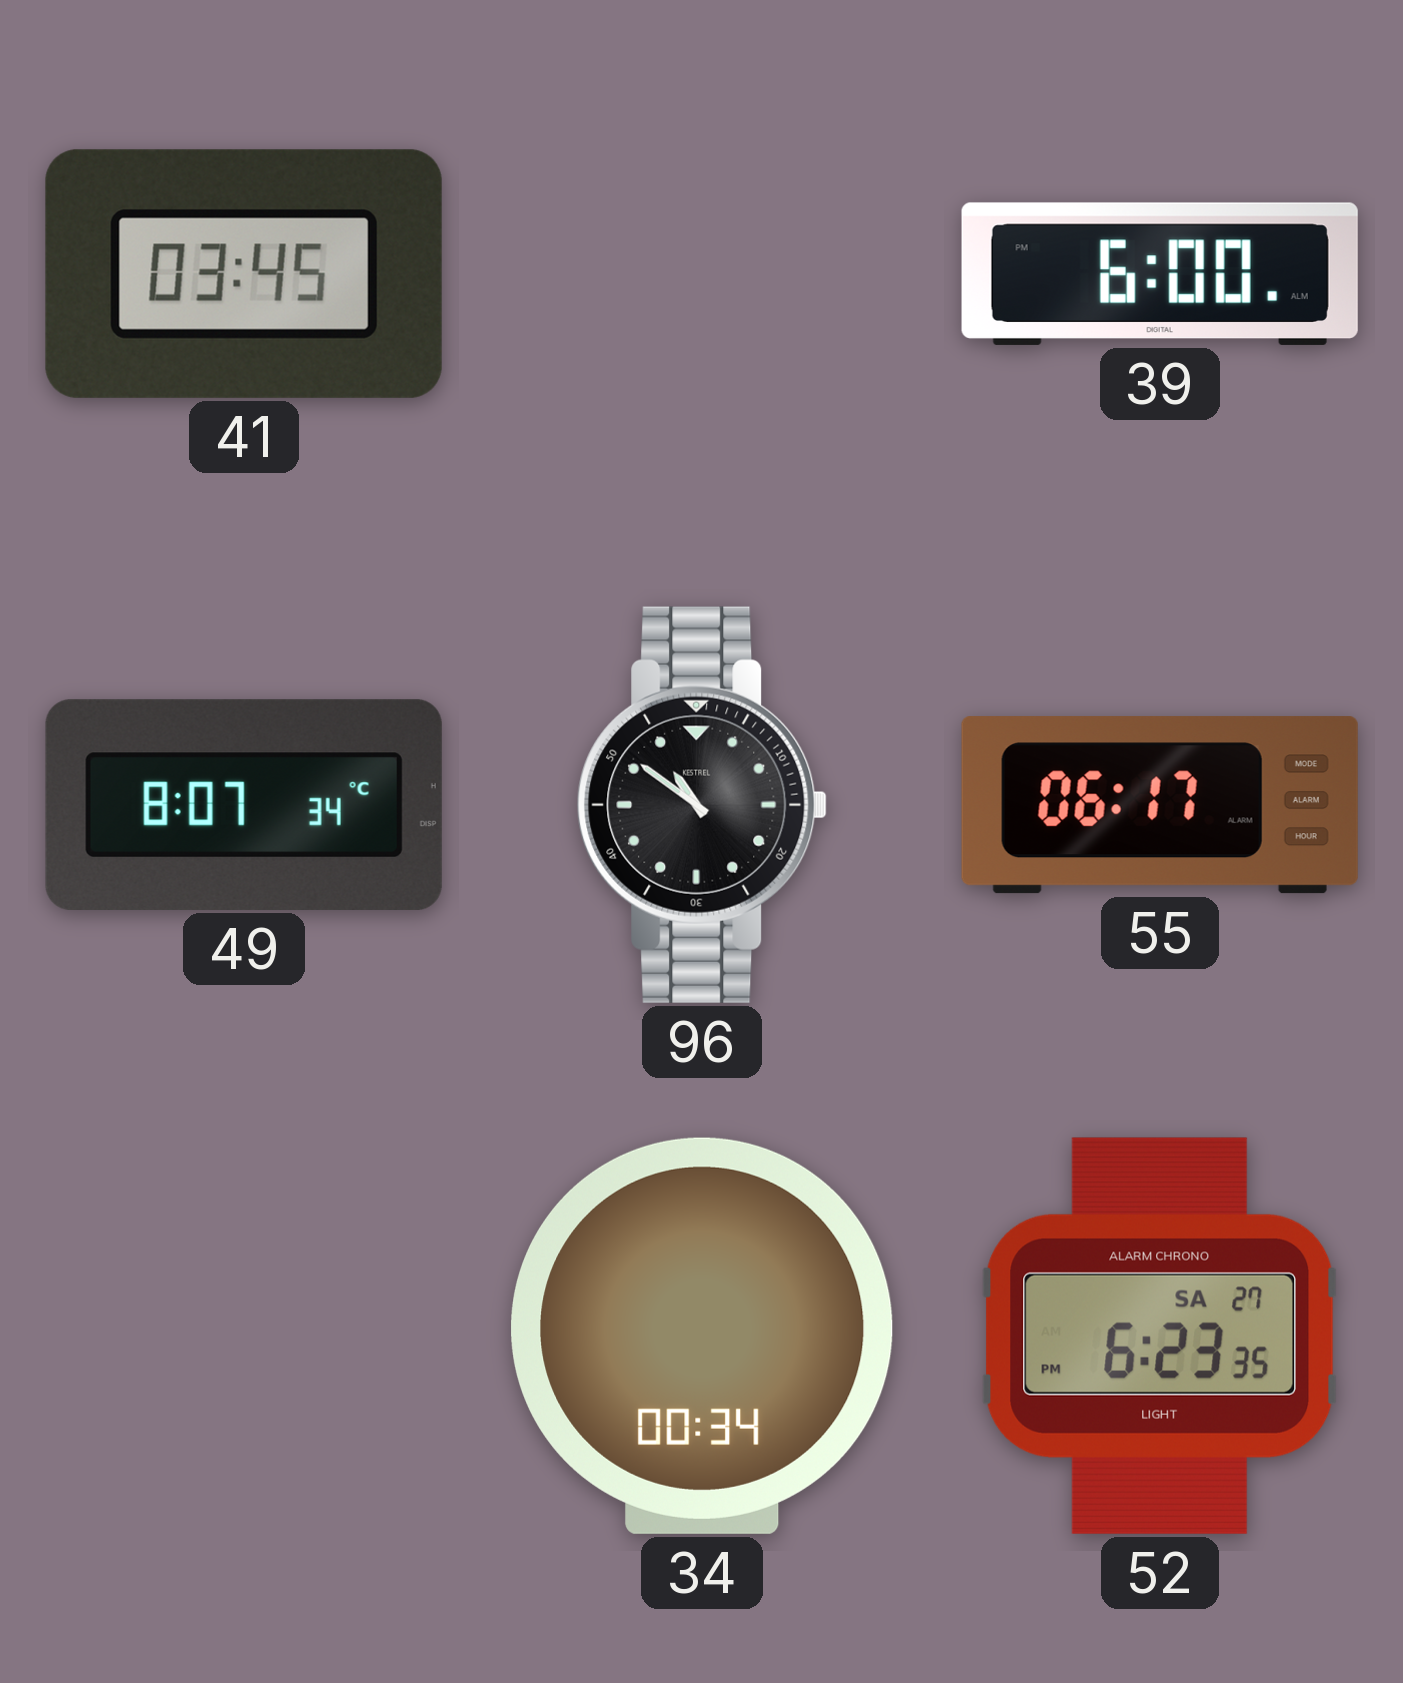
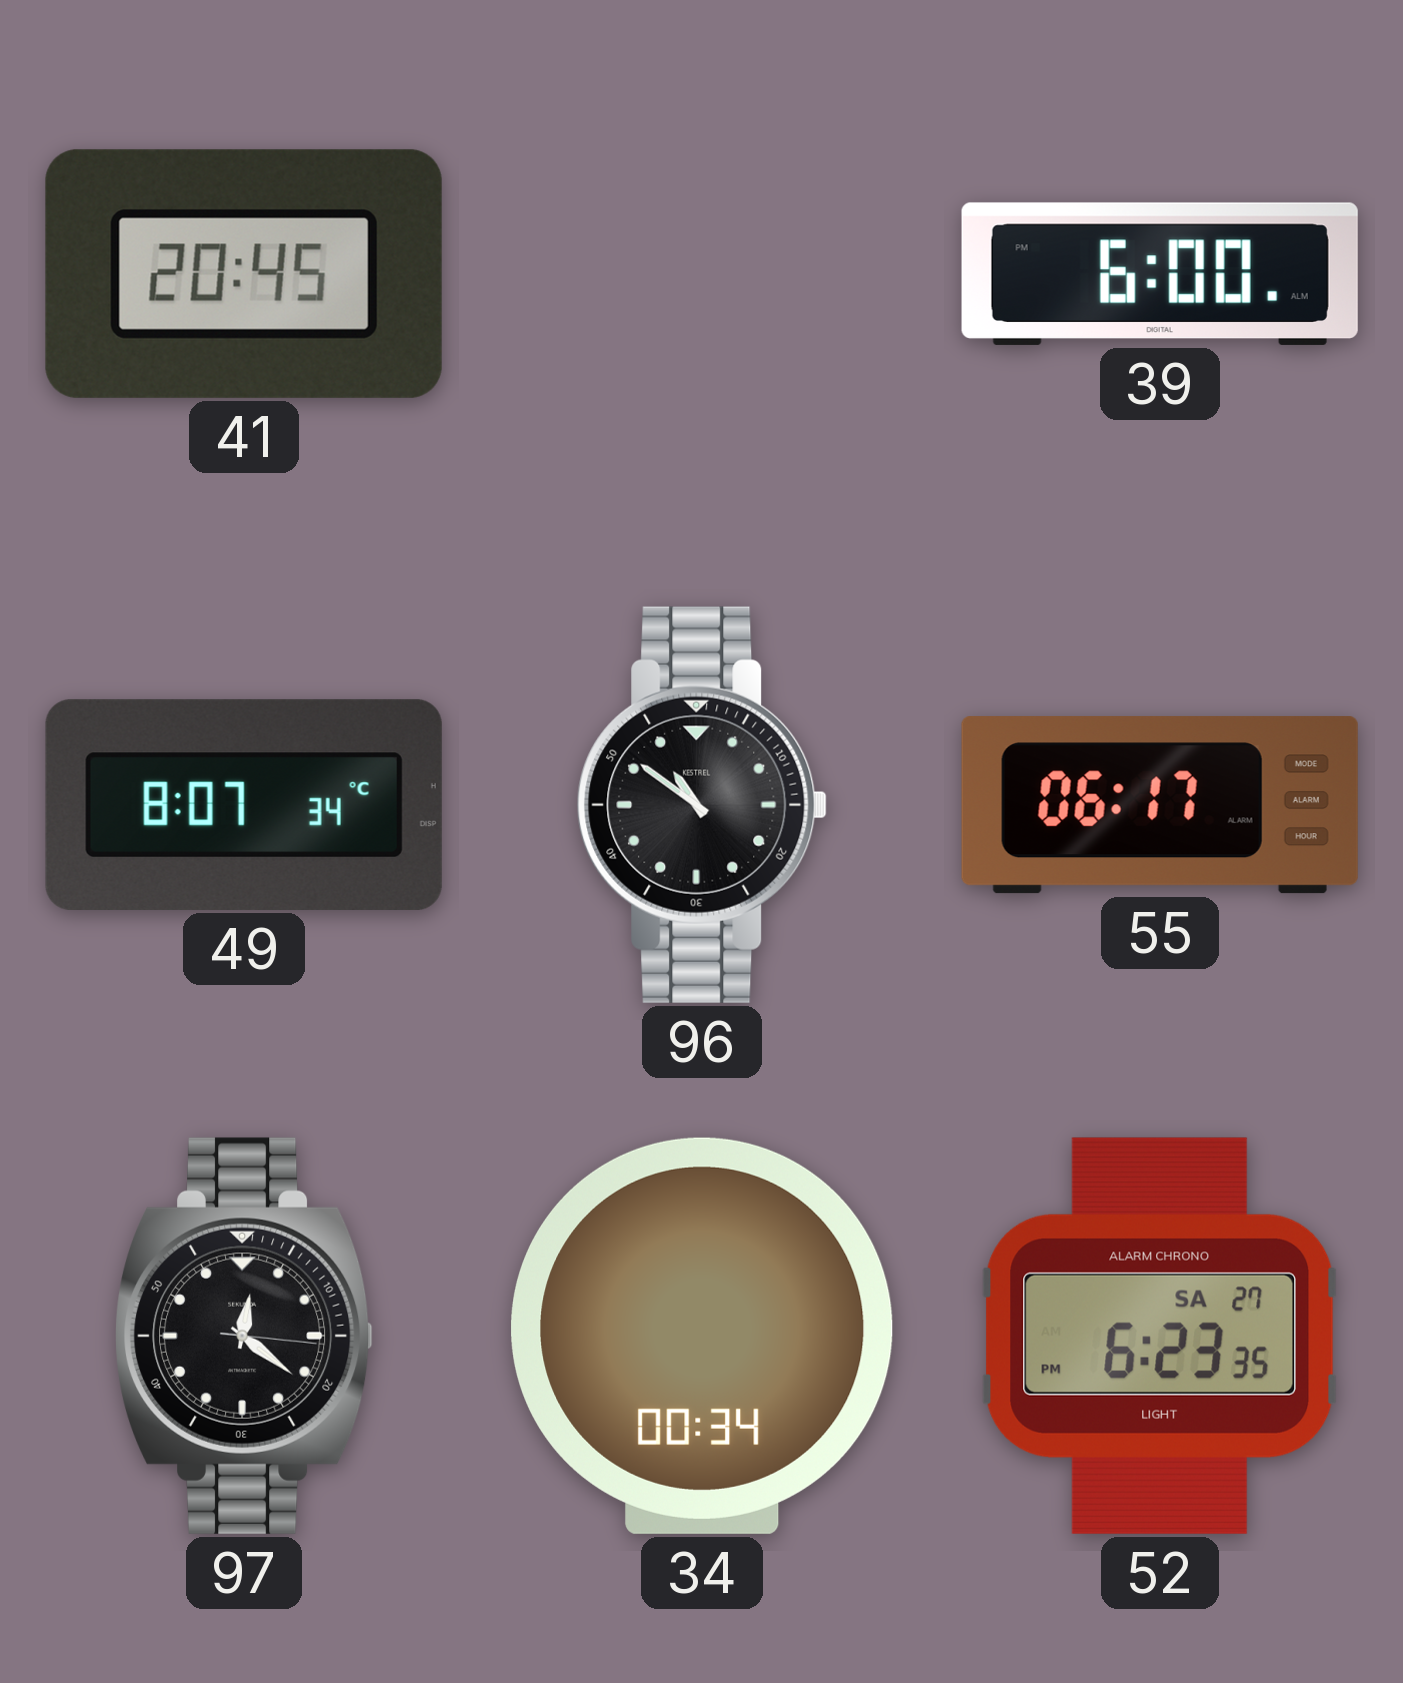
41: 03:45 -> 20:45 (244, 274)
97: none -> 12:21 (245, 1336)
